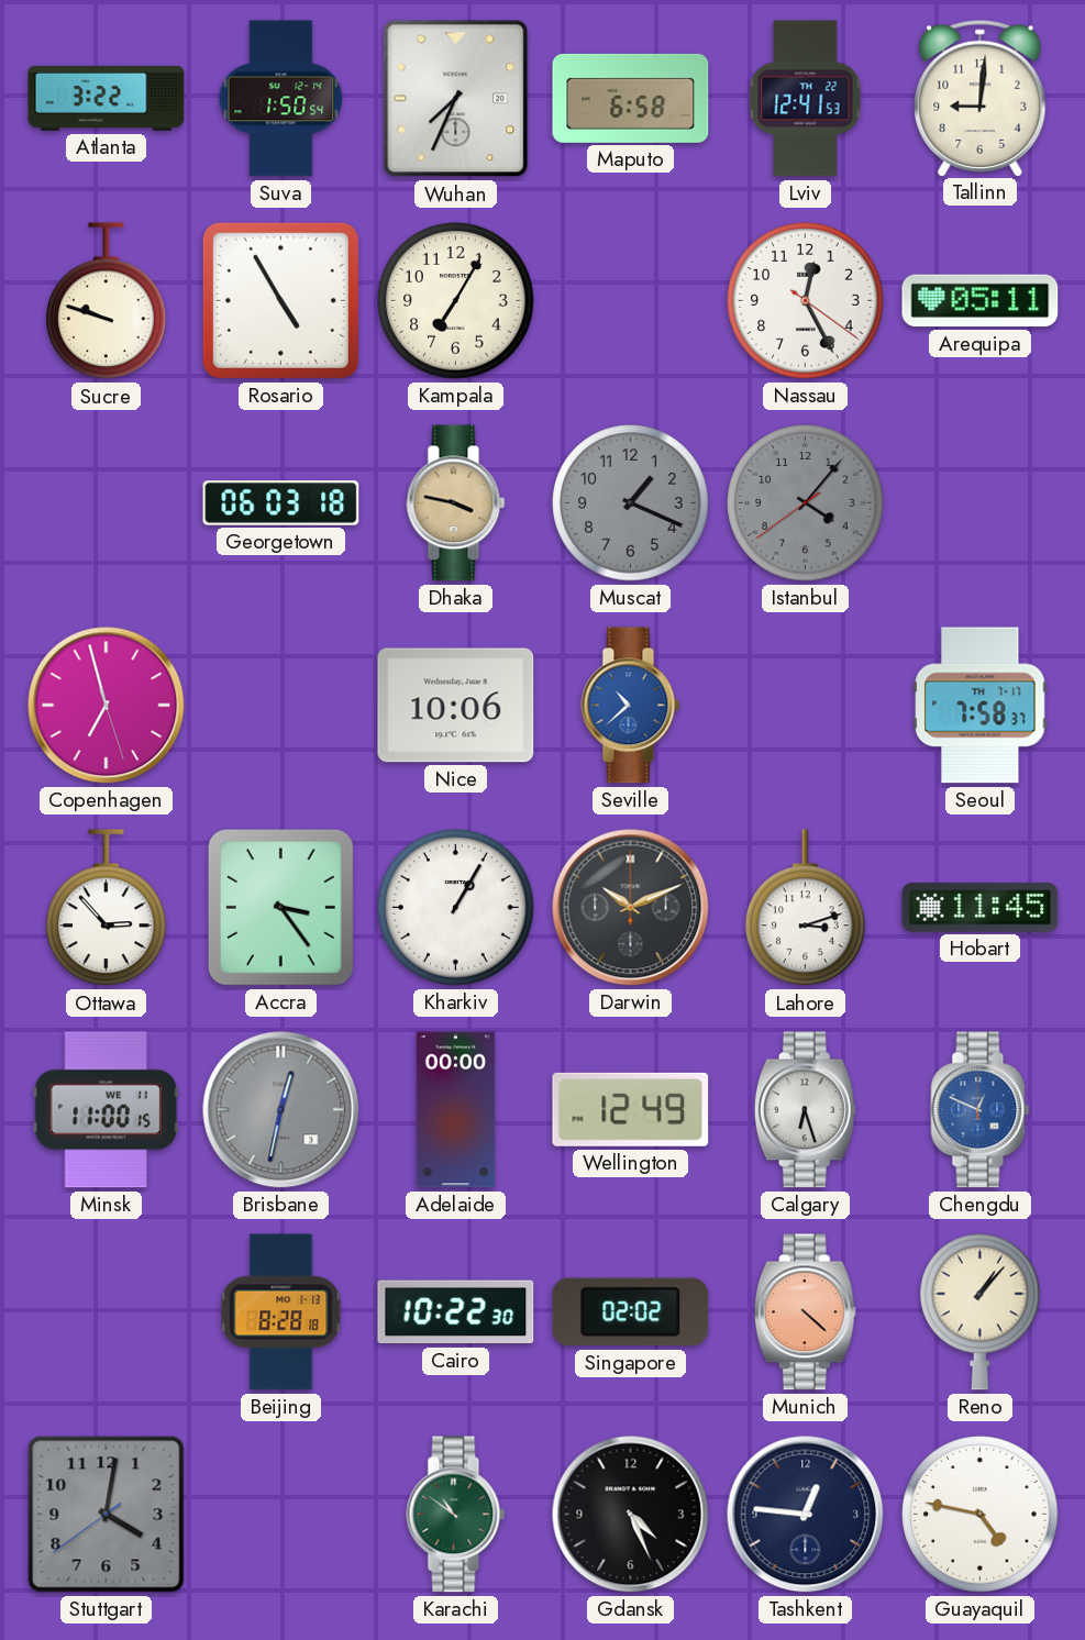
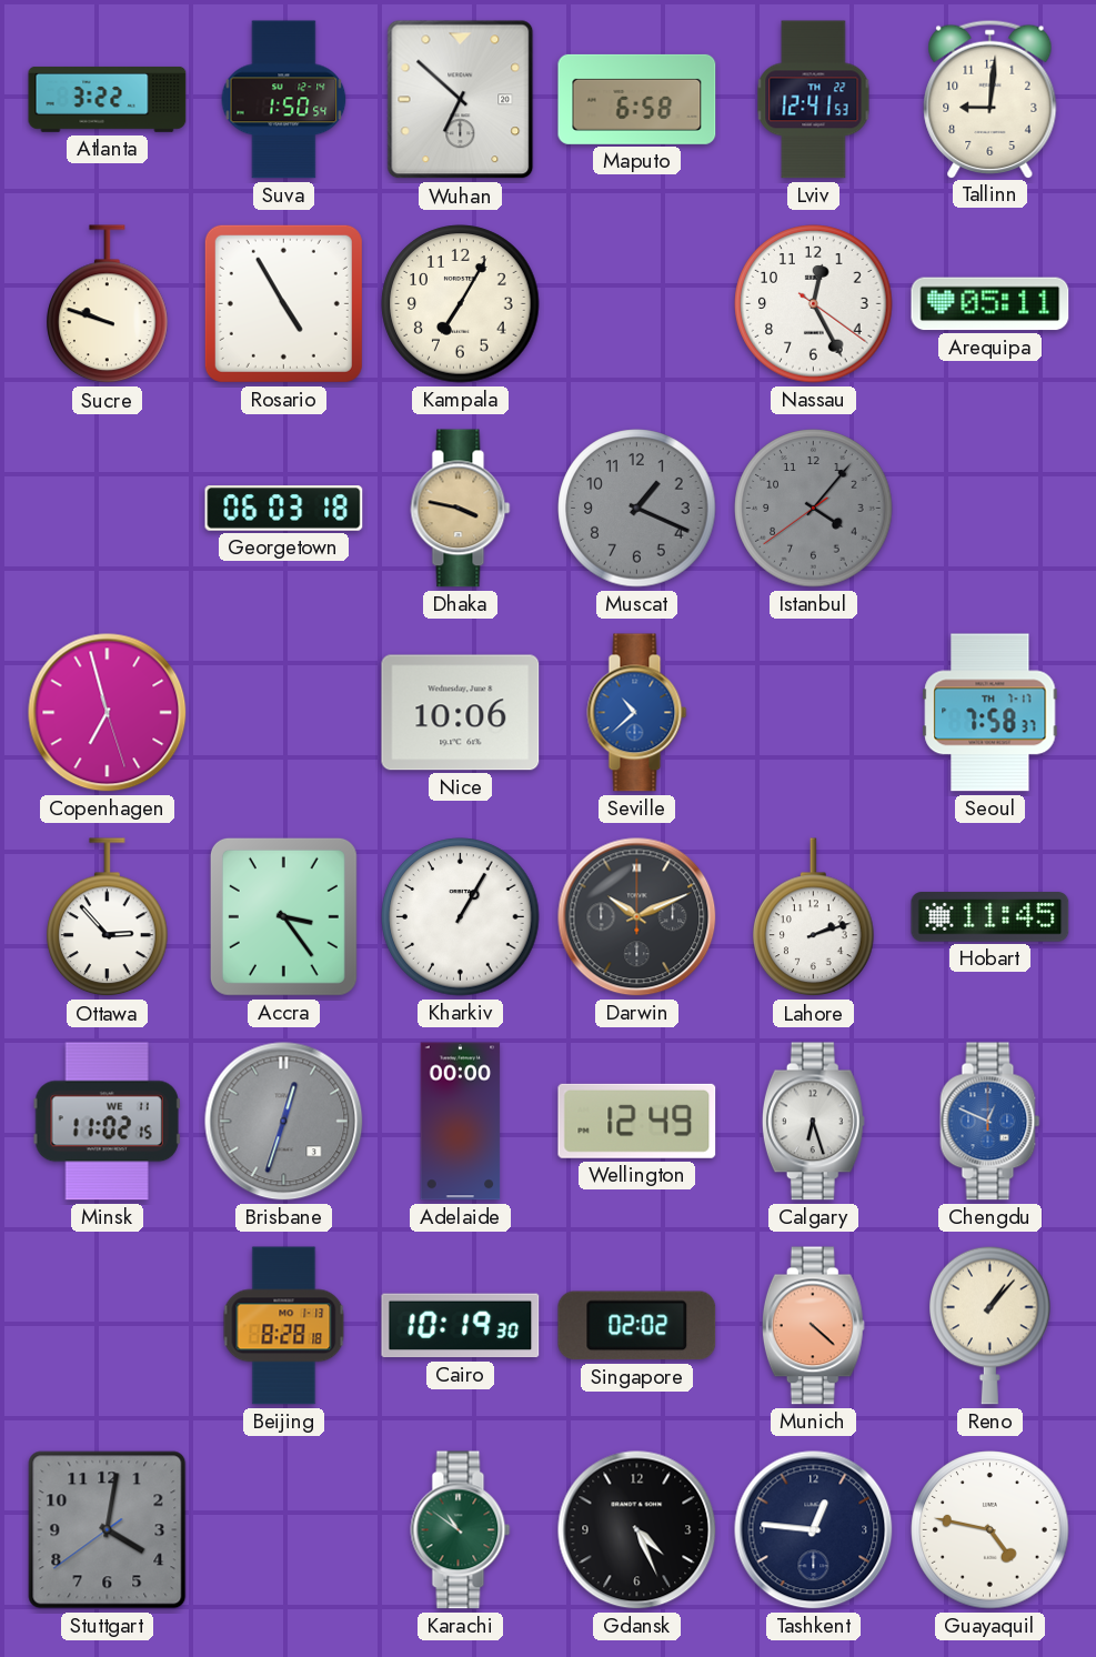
Wuhan: 7:34 -> 6:52 (461, 100)
Lahore: 3:12 -> 2:12 (814, 917)
Minsk: 11:00 -> 11:02 (107, 1122)
Brisbane: 12:32 -> 12:33 (284, 1122)
Cairo: 10:22 -> 10:19 (461, 1326)
